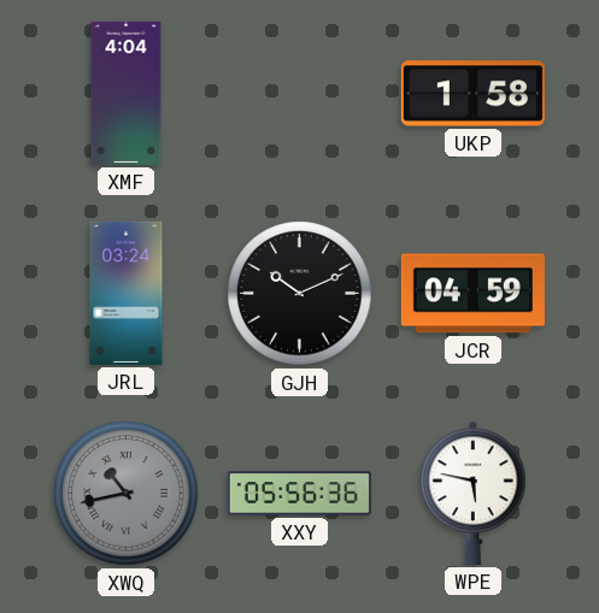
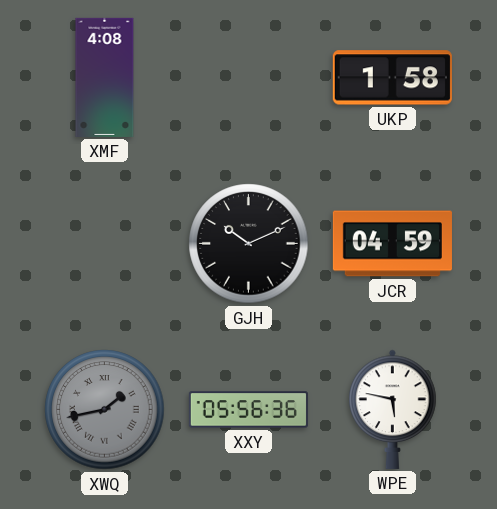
XMF: 4:04 -> 4:08 (105, 77)
JRL: 03:24 -> none (127, 293)
XWQ: 10:43 -> 1:43 (105, 410)
